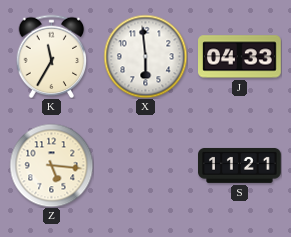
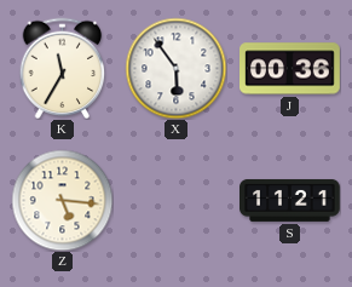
X: 5:59 -> 5:54 (175, 68)
J: 04:33 -> 00:36 (290, 69)
